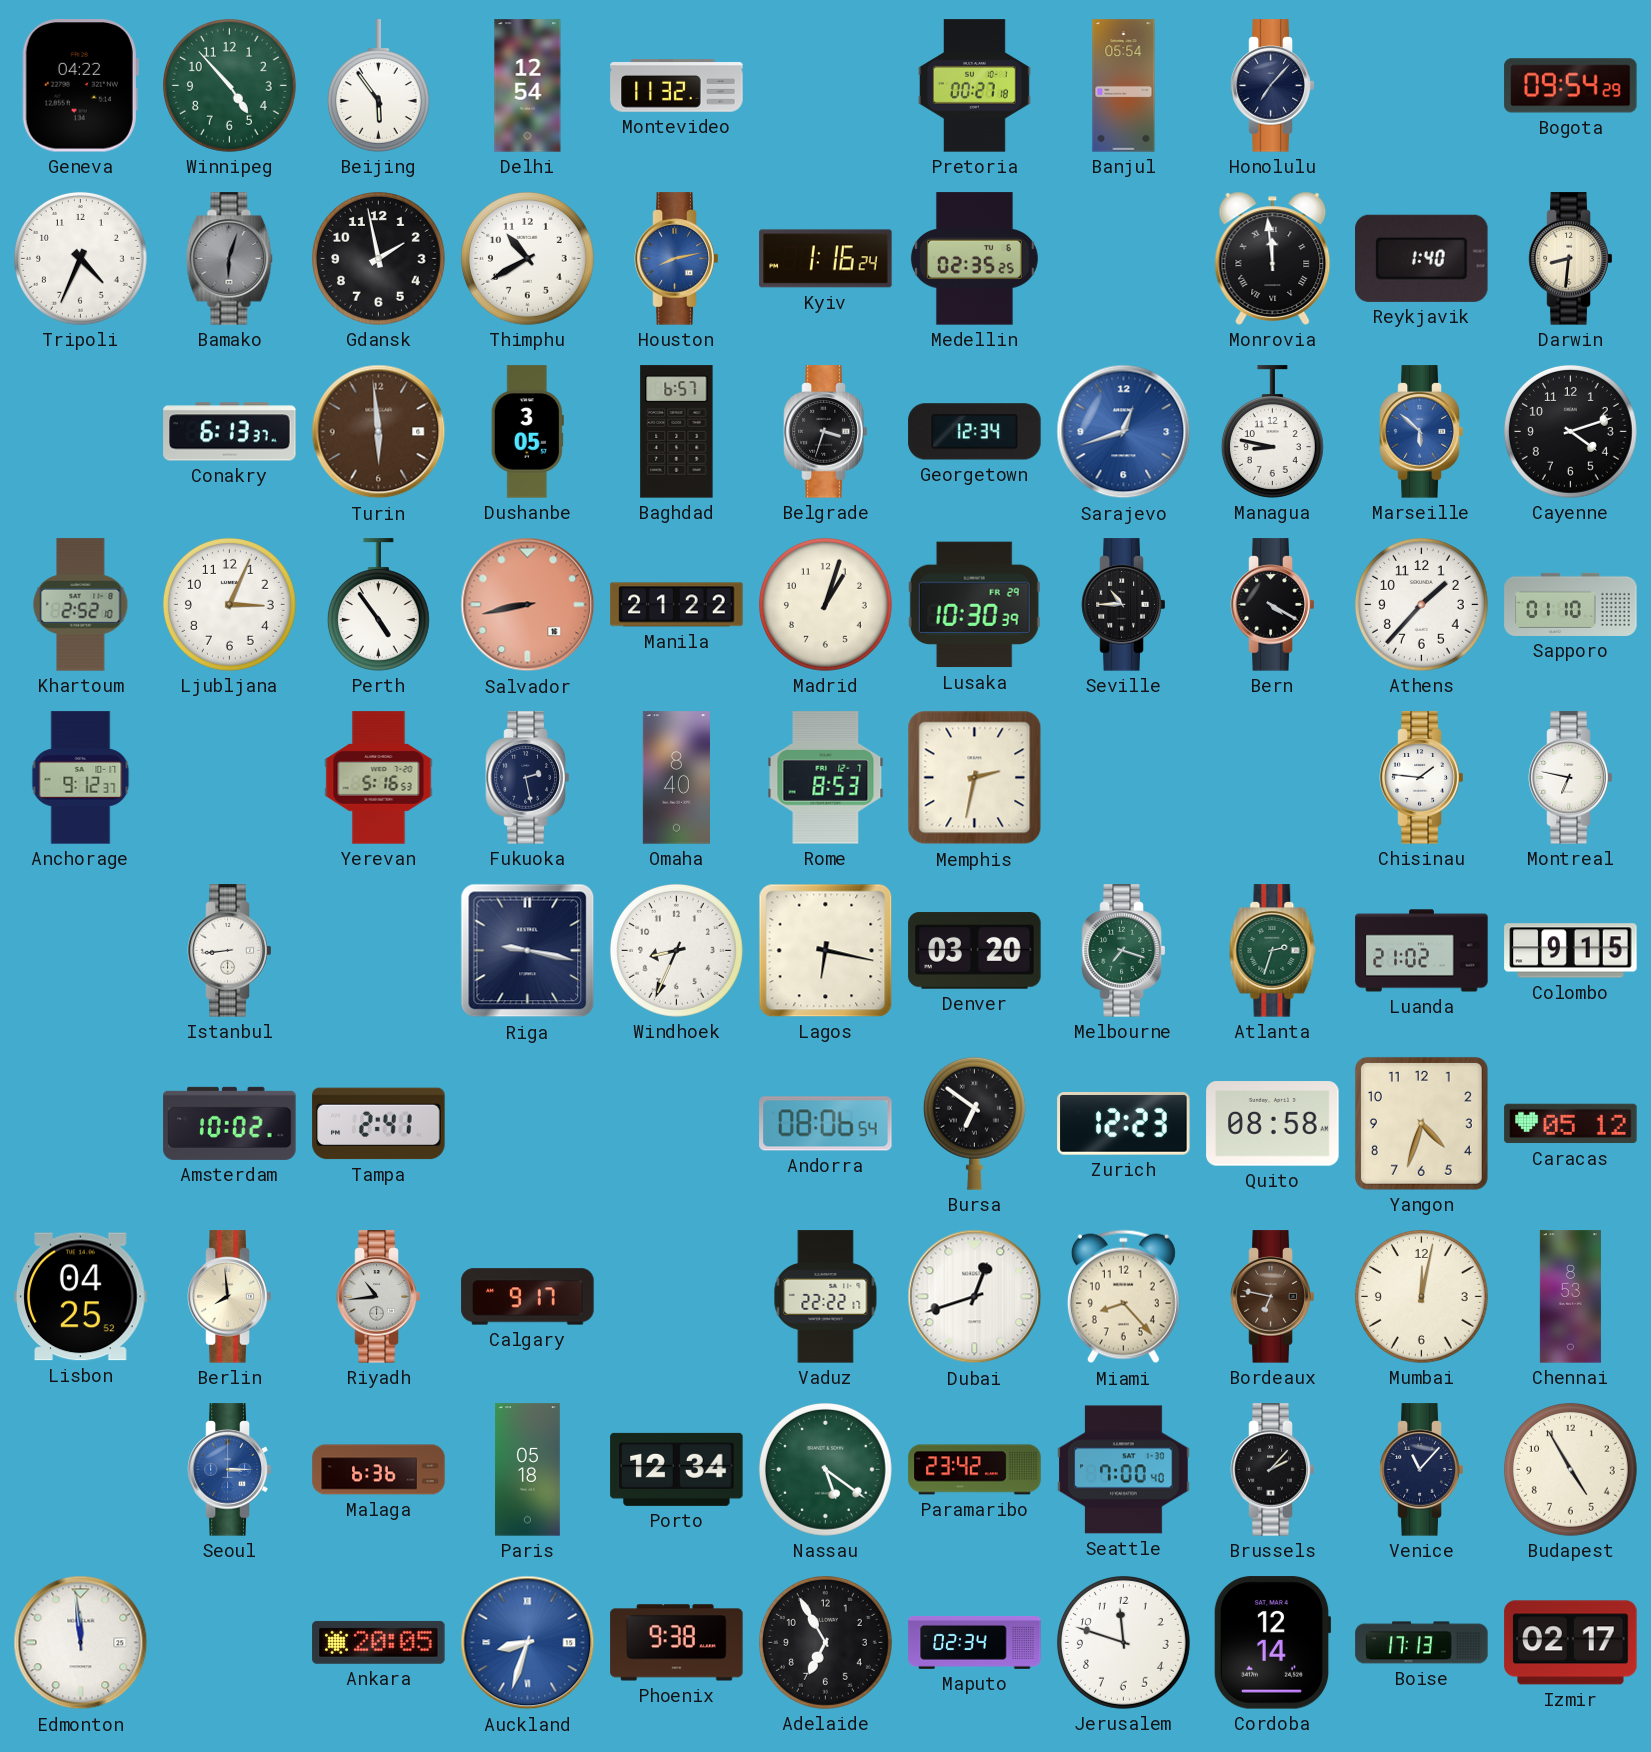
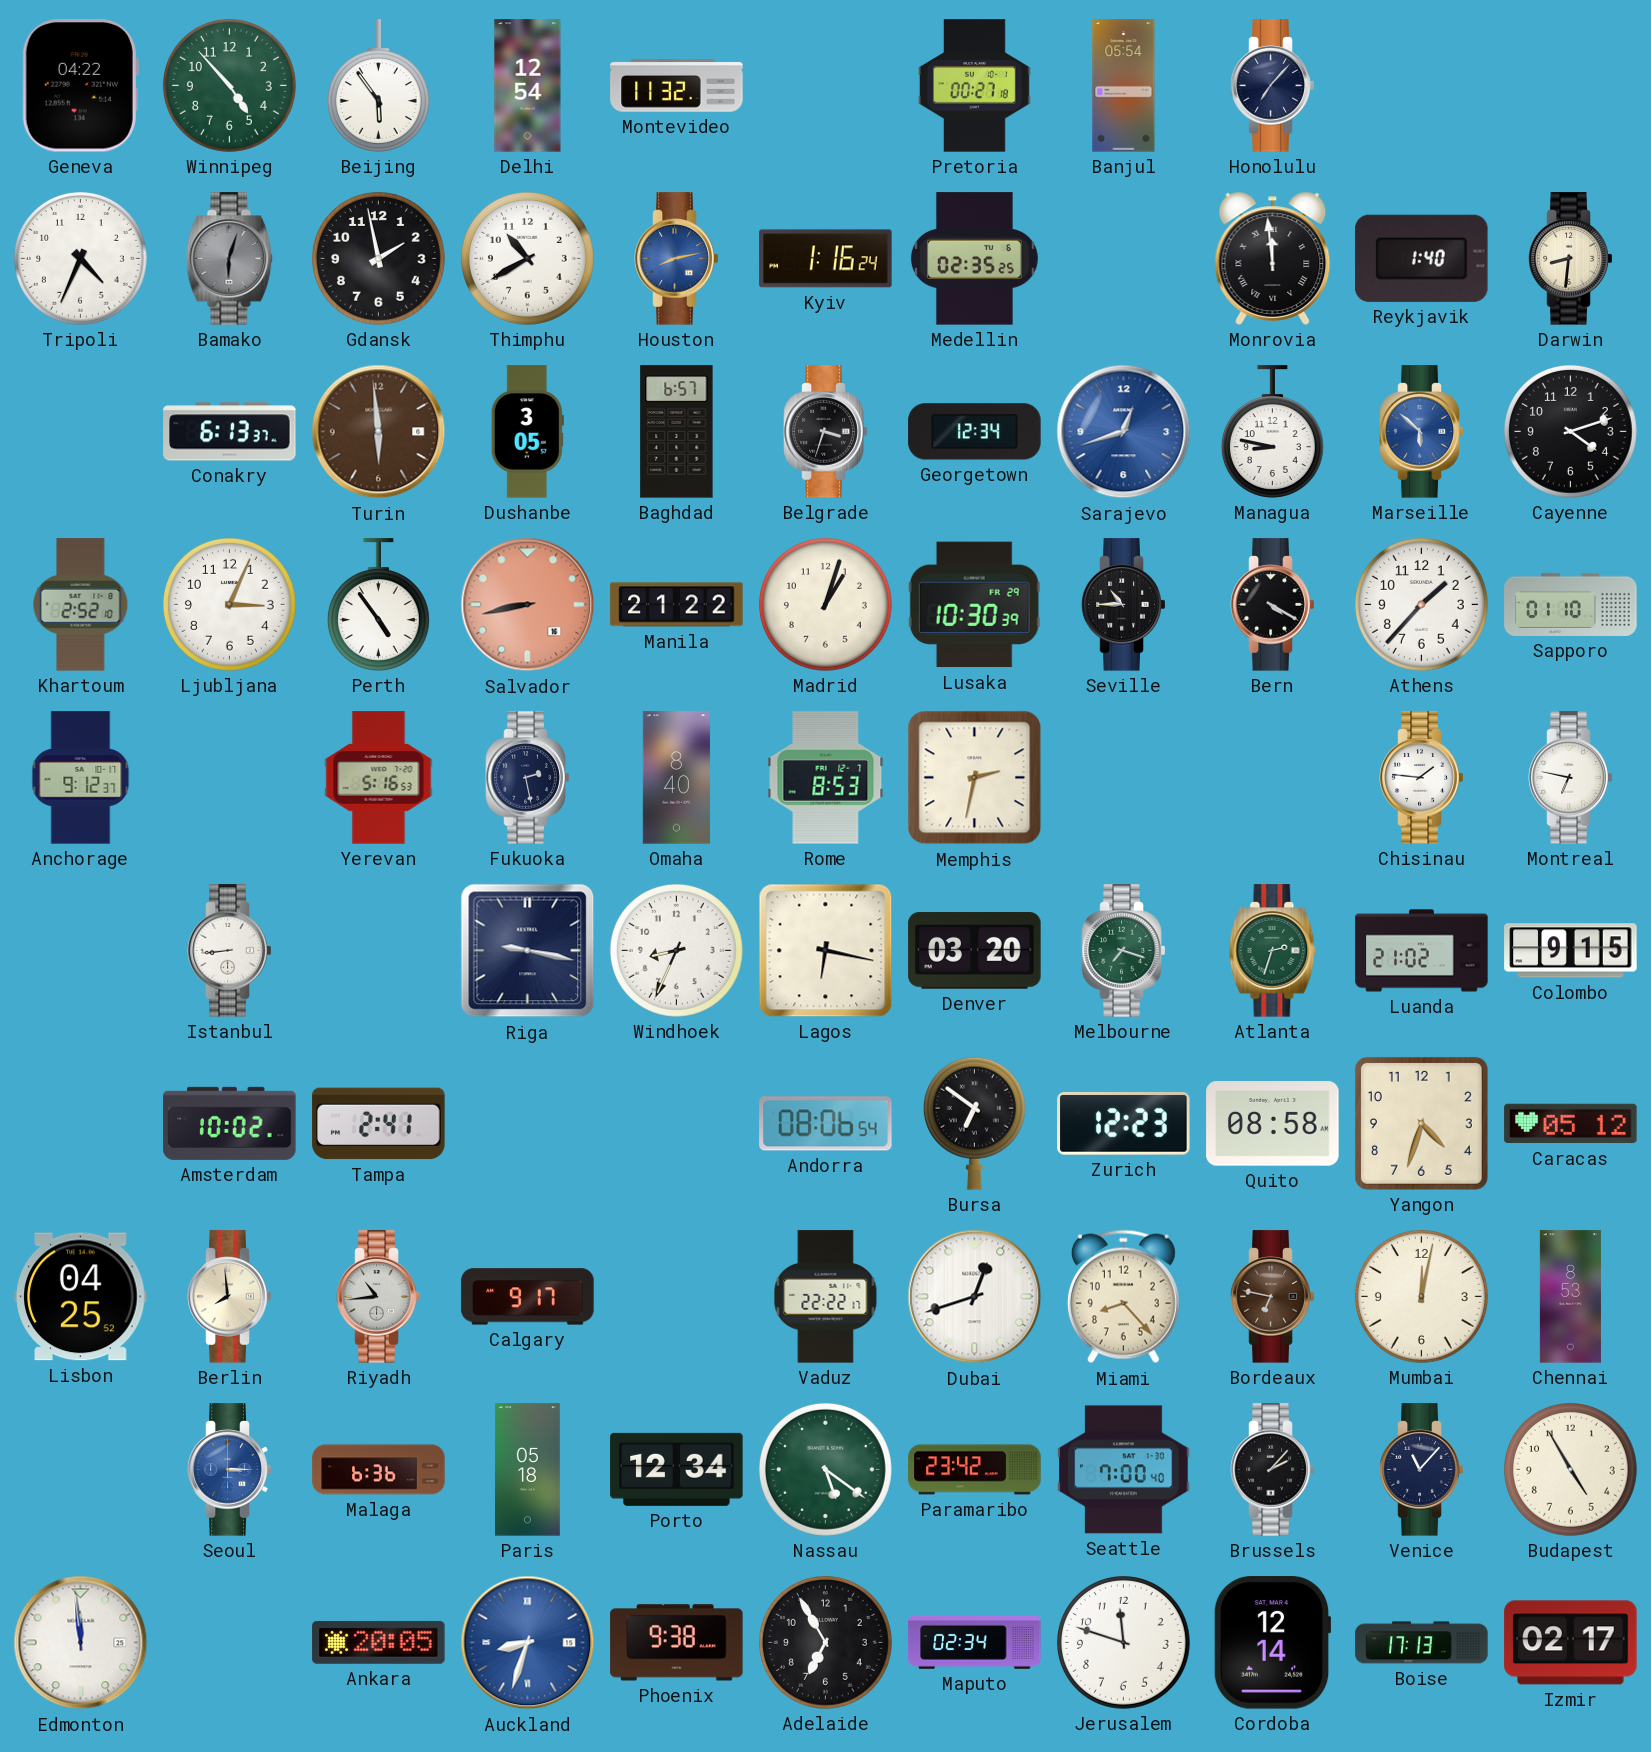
Bogota: 09:54 -> none (1571, 86)
